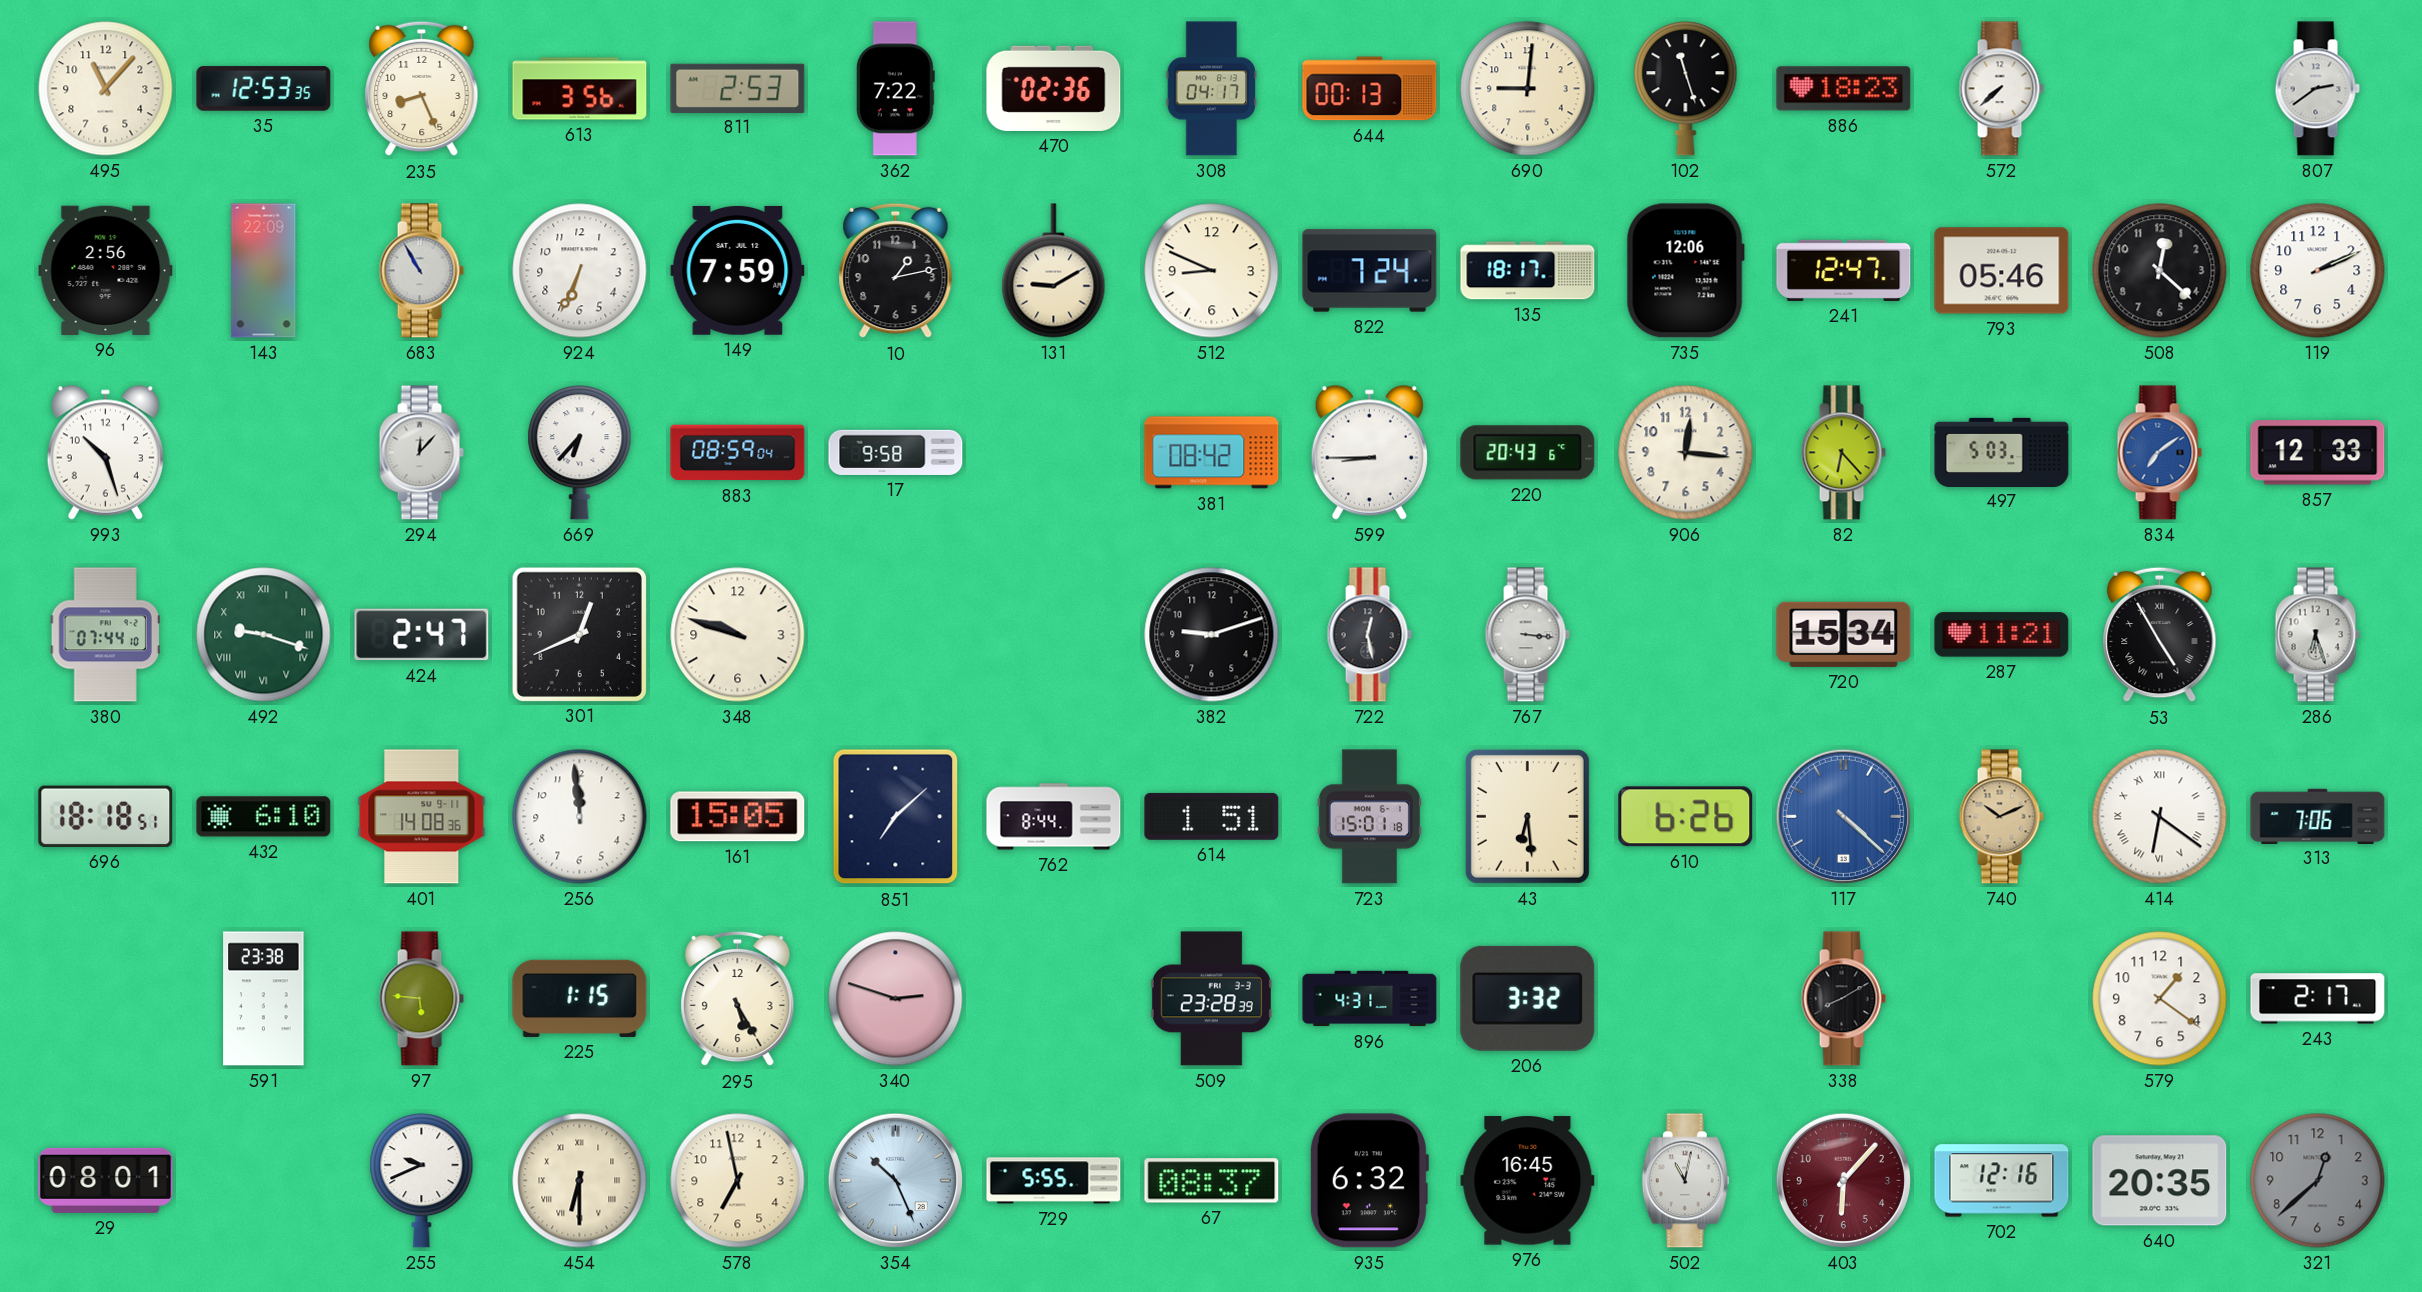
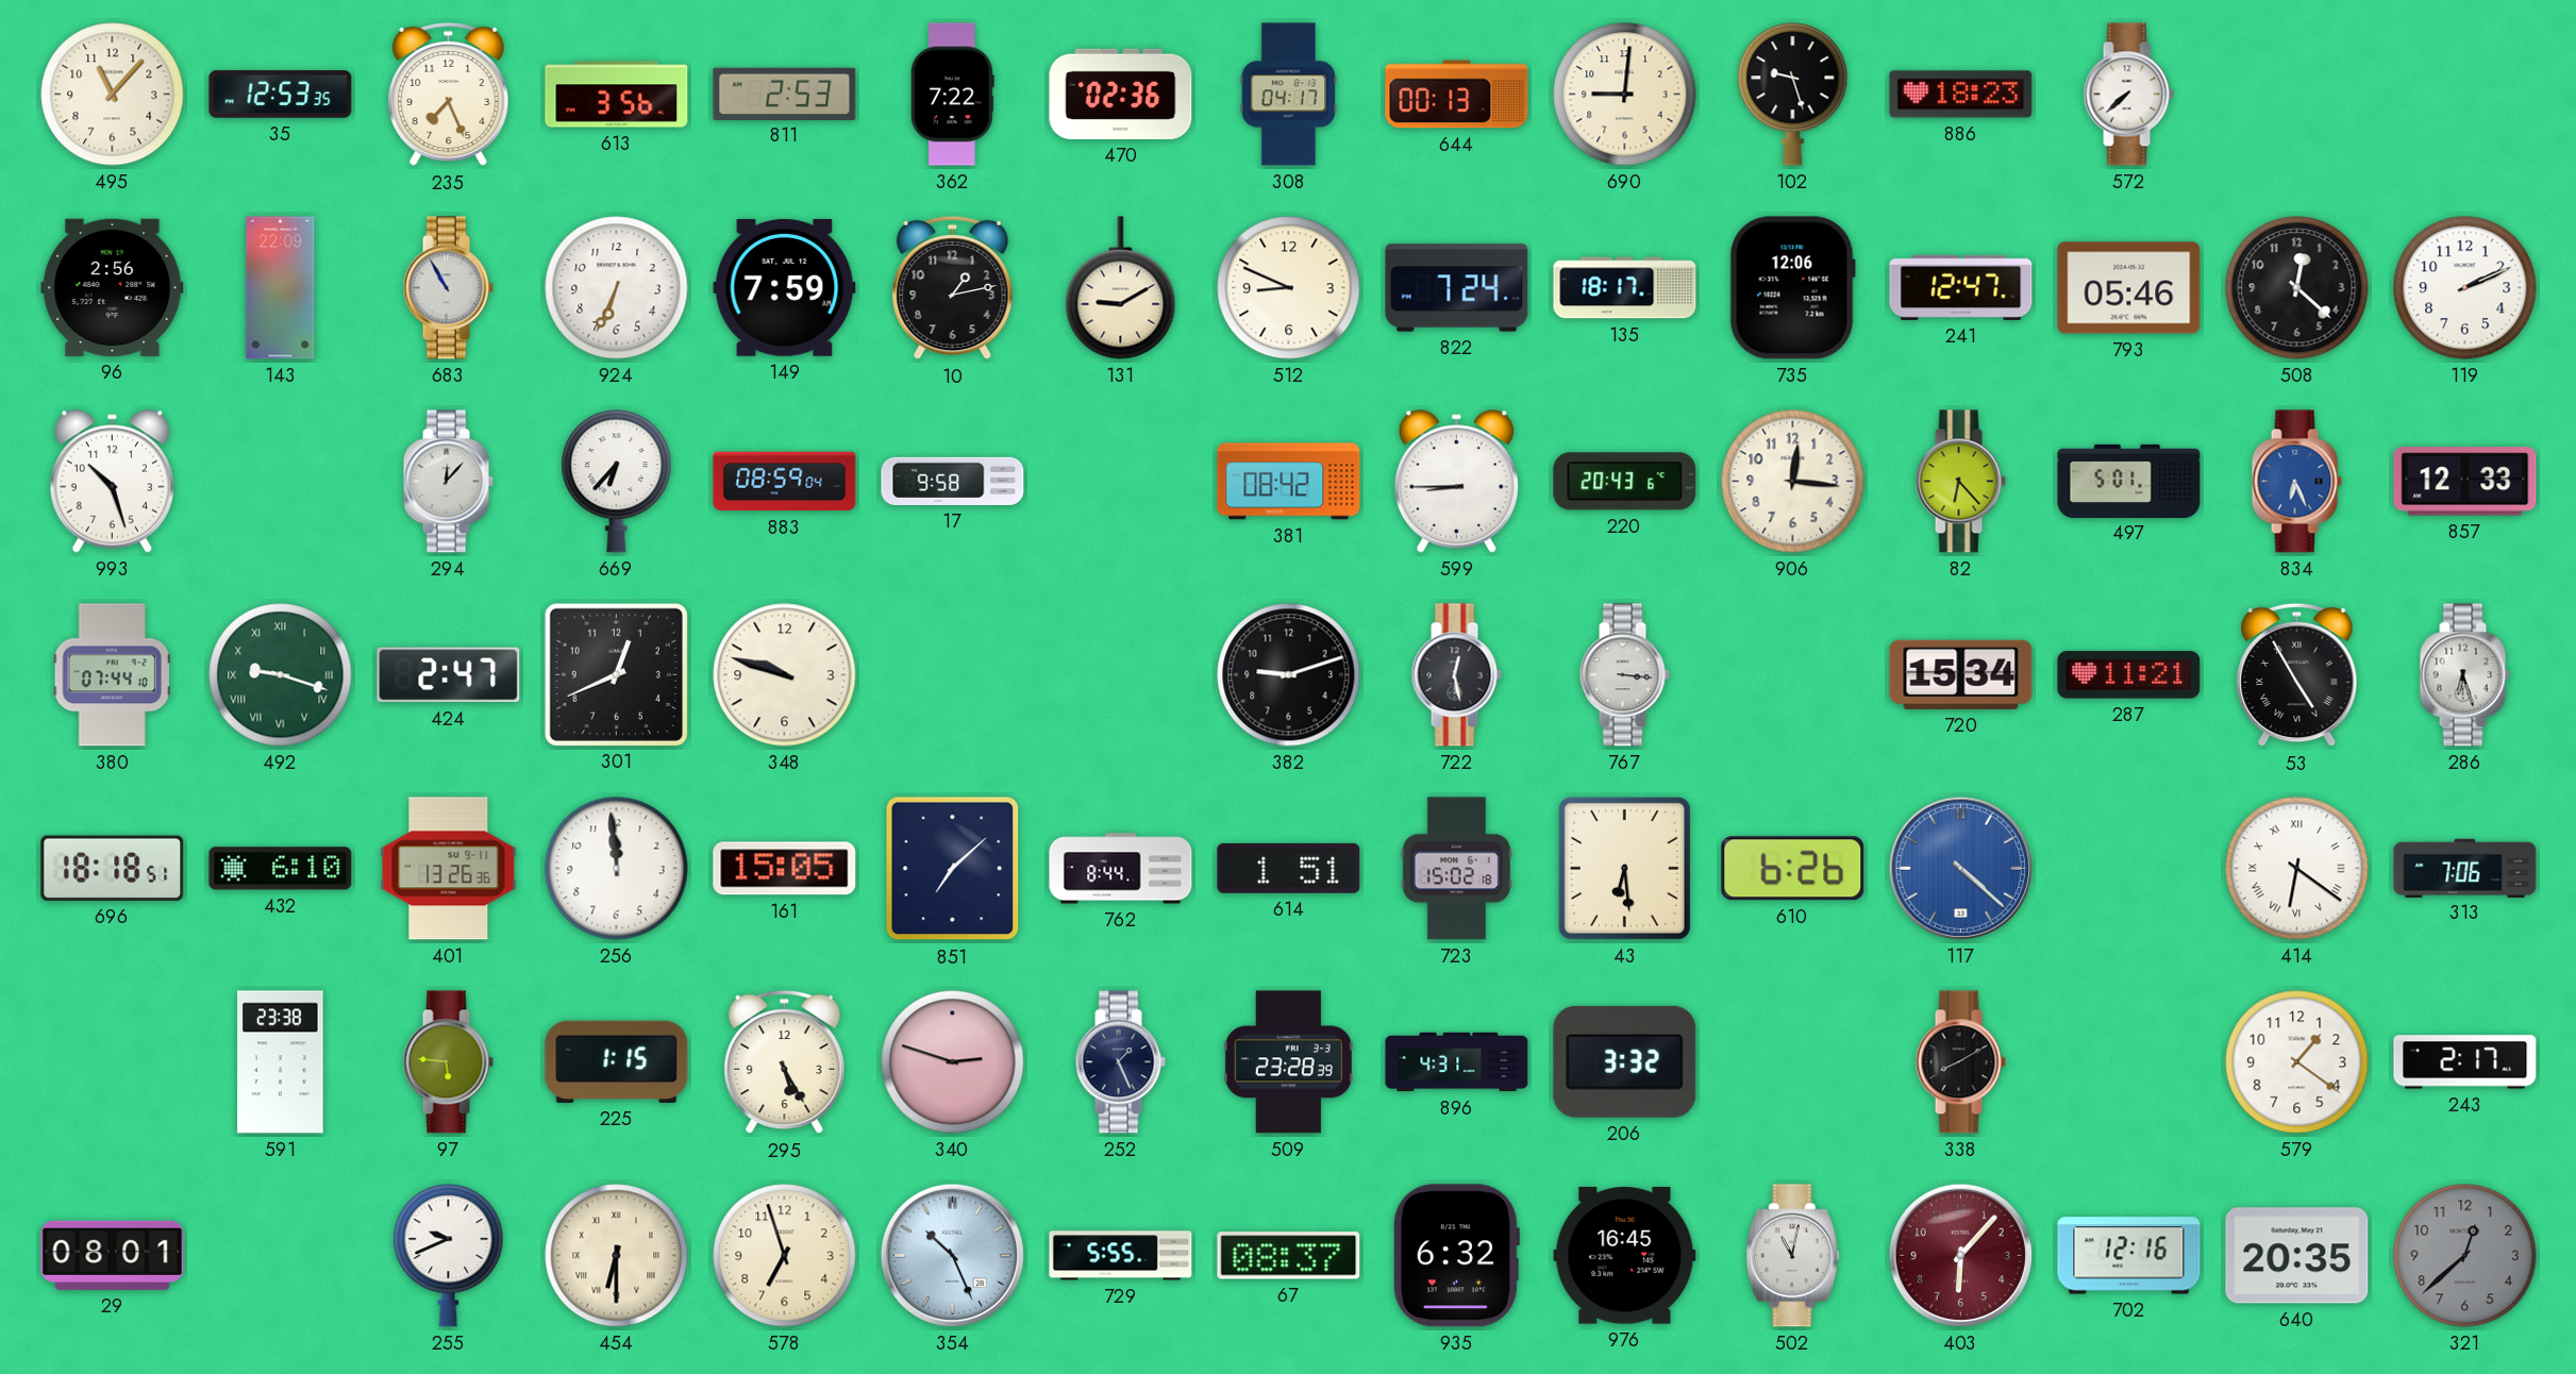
235: 8:26 -> 7:26 (449, 95)
102: 11:27 -> 9:27 (1793, 95)
807: 2:39 -> none (2317, 89)
497: 5:03 -> 5:01 (2129, 481)
834: 7:09 -> 6:26 (2296, 482)
401: 14:08 -> 13:26 (449, 869)
723: 15:01 -> 15:02 (1456, 869)
740: 10:11 -> none (2001, 817)
252: none -> 1:26 (1120, 1062)
578: 6:58 -> 6:57 (785, 1256)
